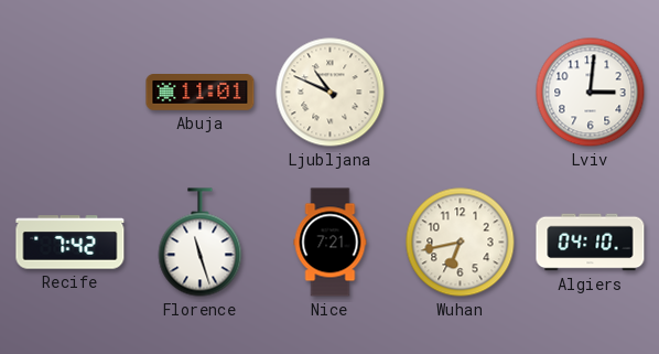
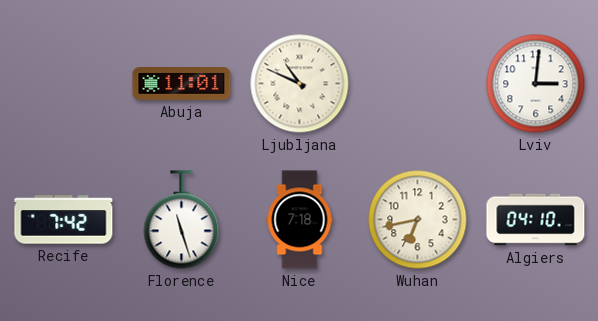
Nice: 7:21 -> 7:18 (300, 220)
